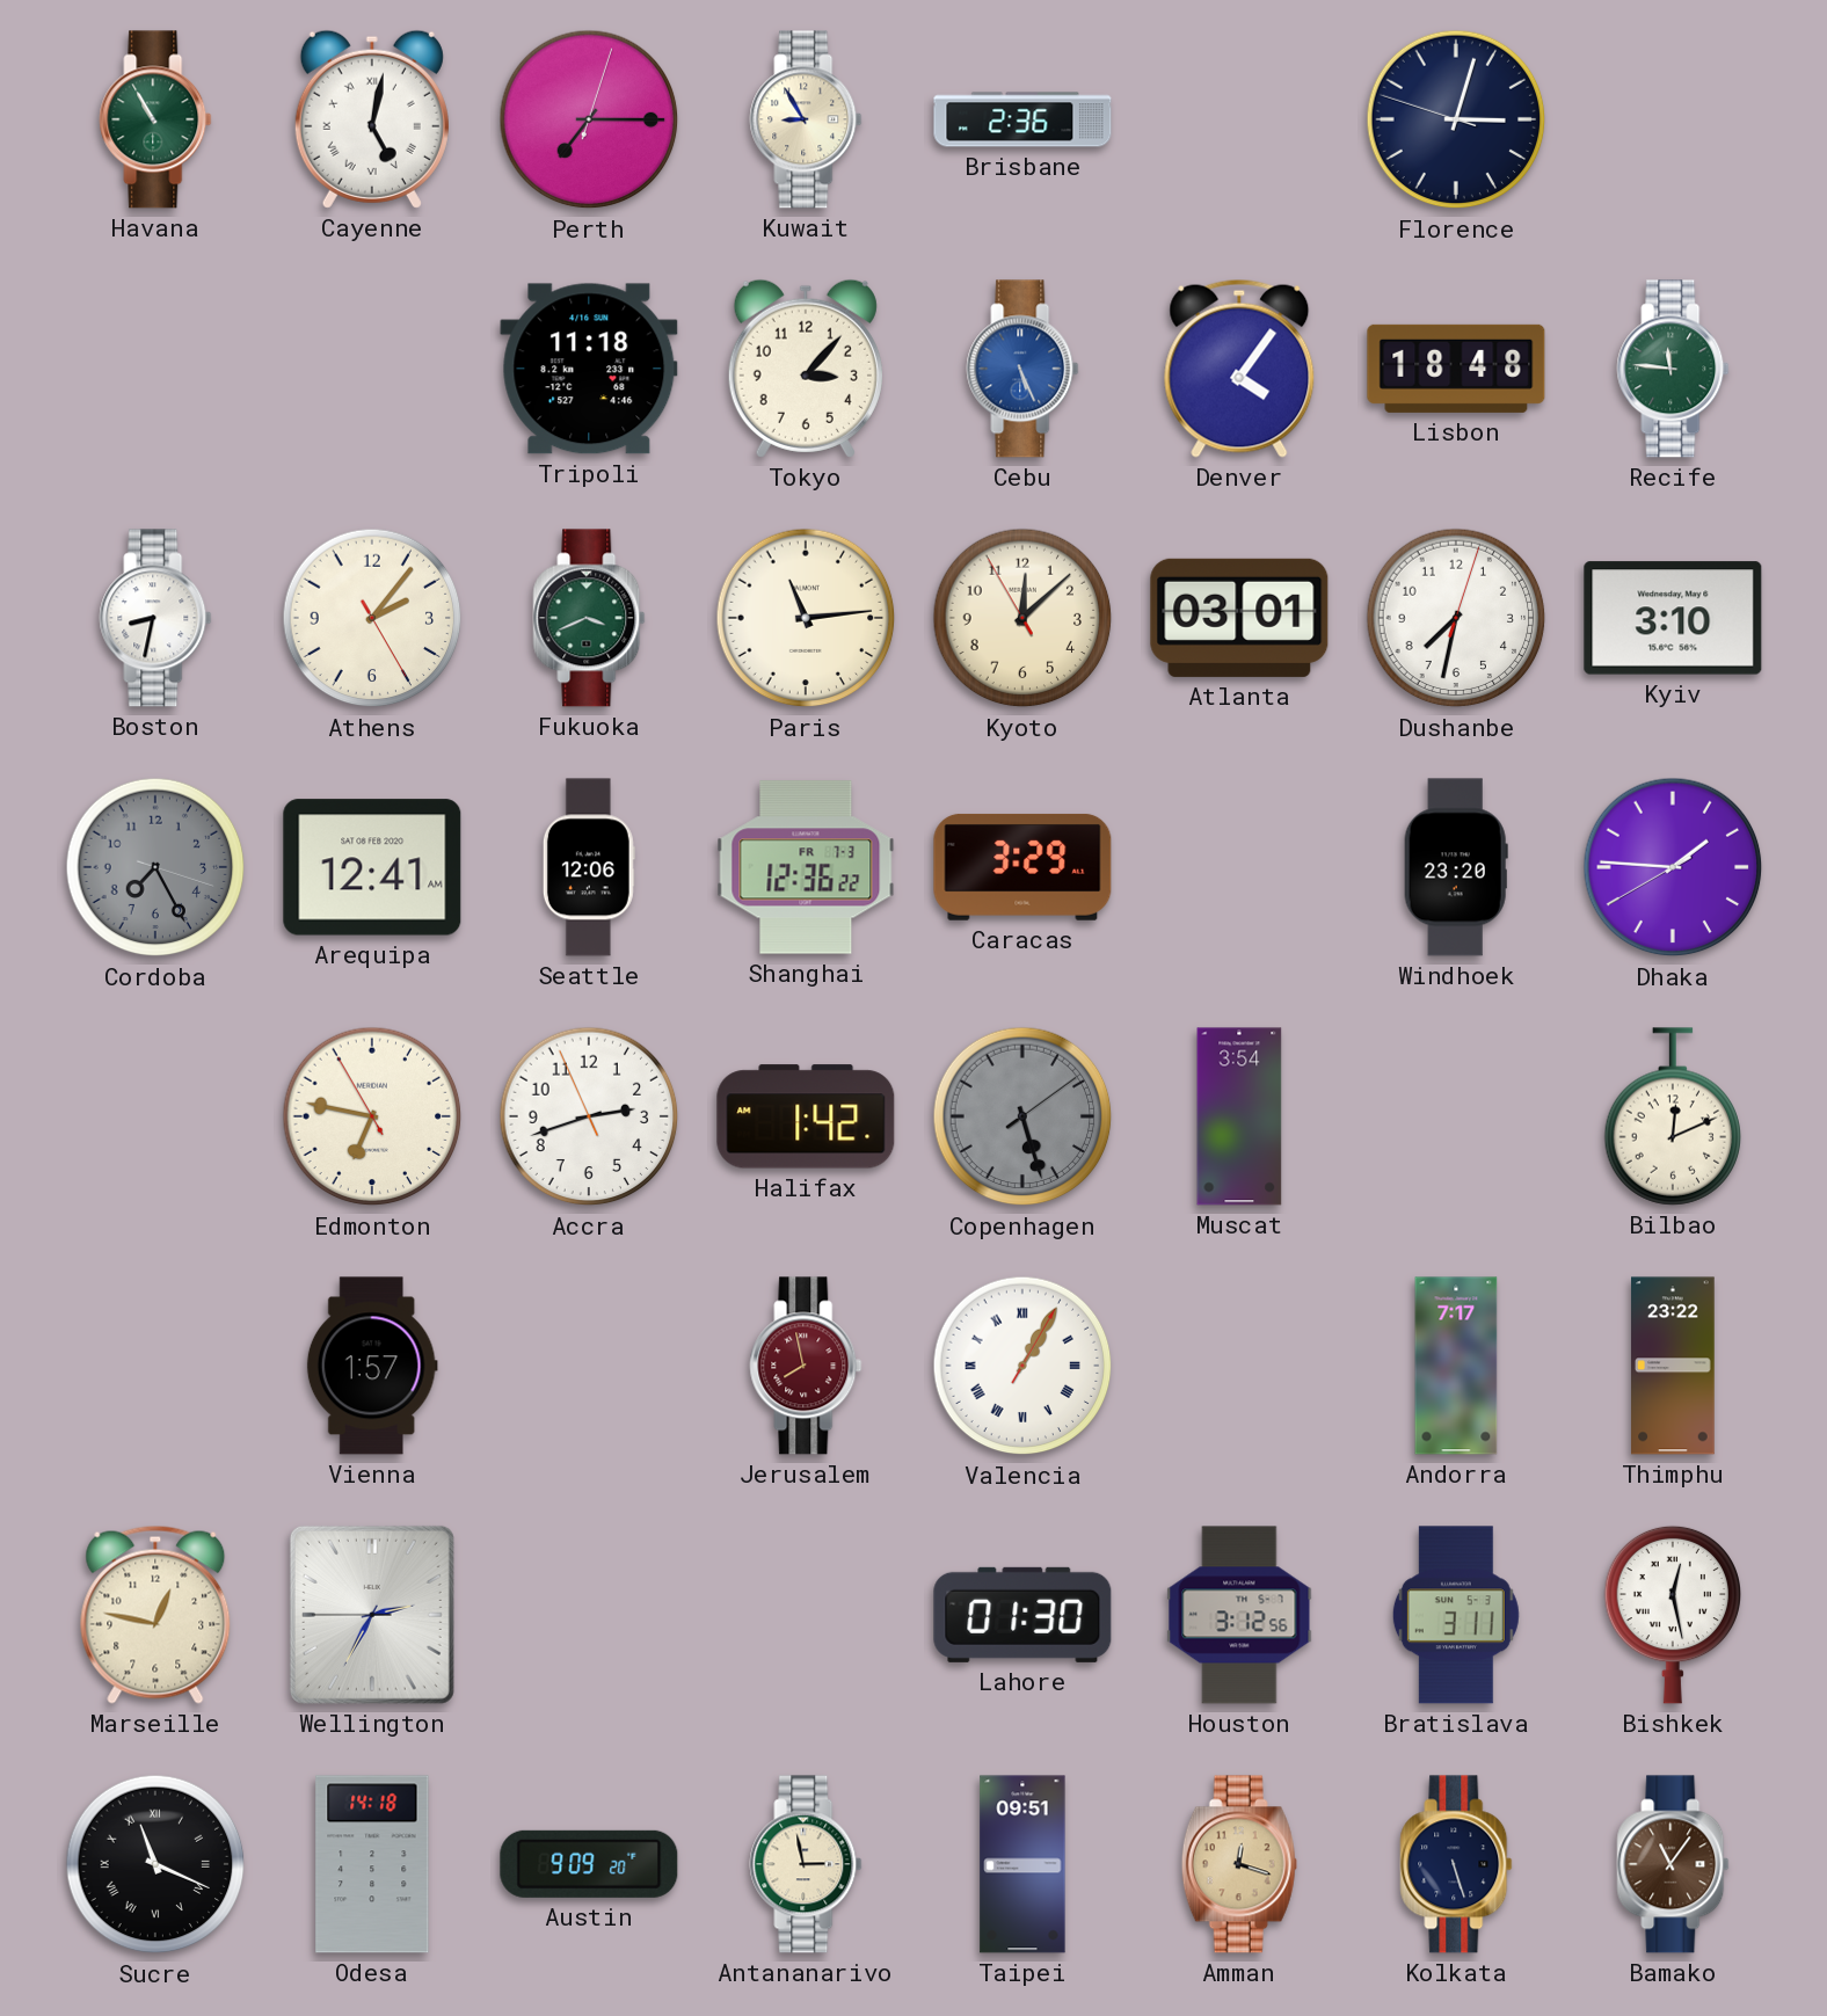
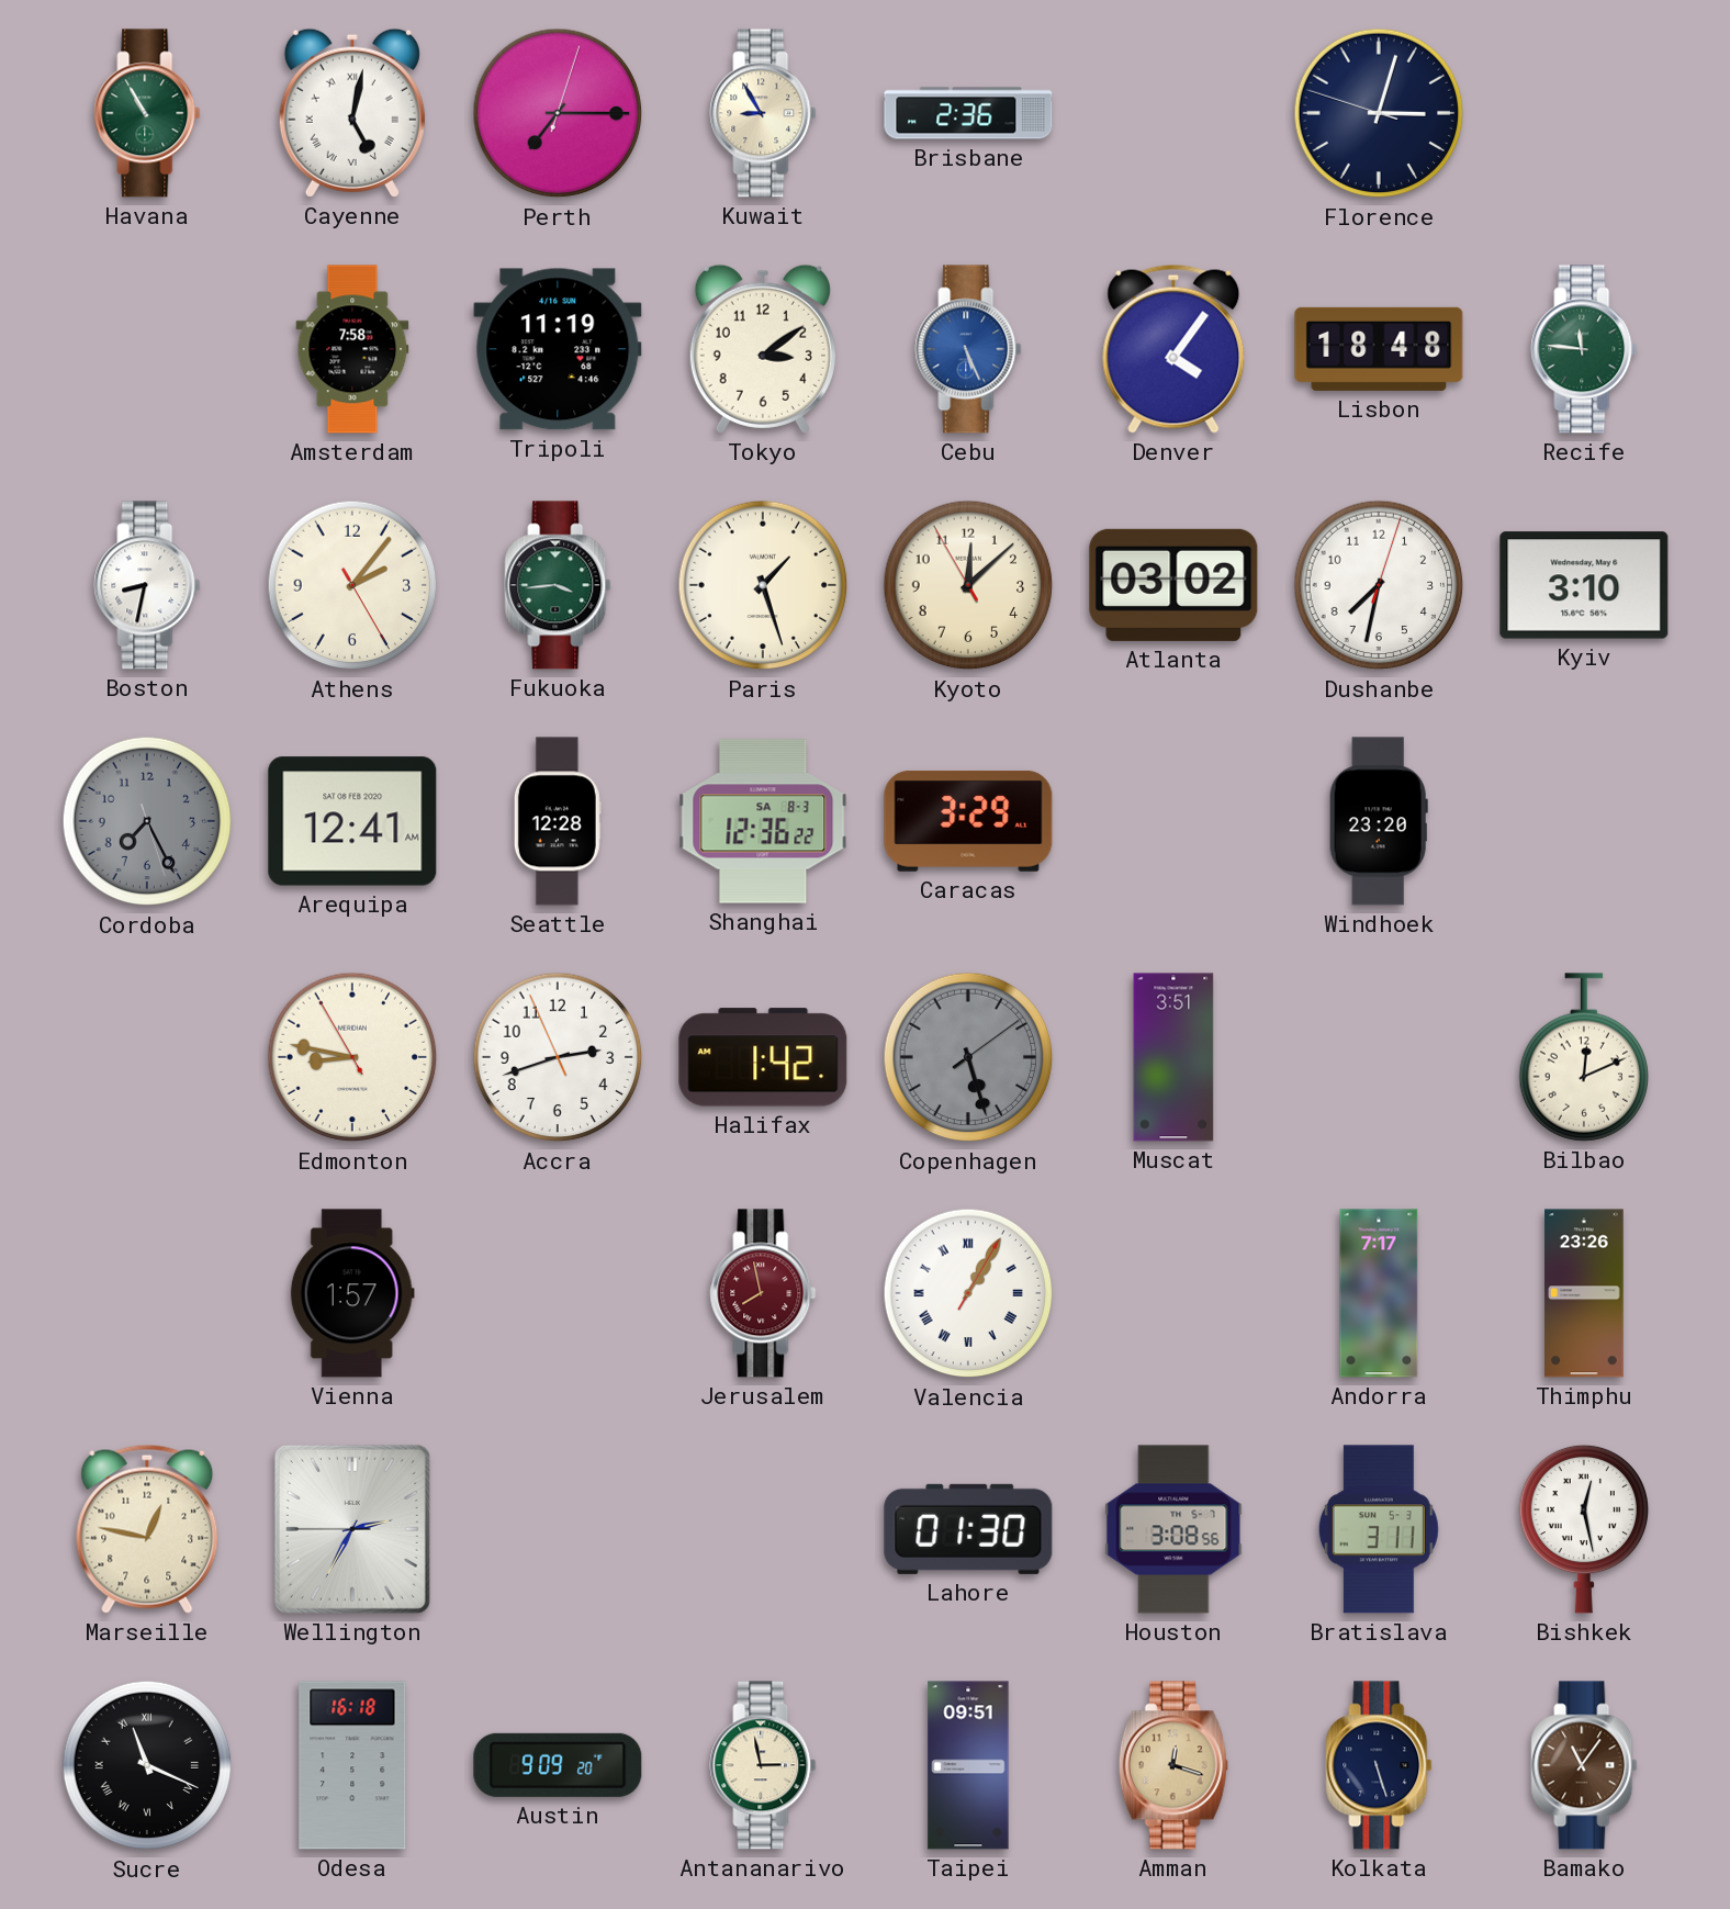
Amsterdam: none -> 7:58 (352, 349)
Tripoli: 11:18 -> 11:19 (558, 349)
Tokyo: 3:07 -> 3:09 (763, 349)
Fukuoka: 3:41 -> 3:44 (558, 585)
Paris: 11:14 -> 1:27 (763, 585)
Atlanta: 03:01 -> 03:02 (1173, 585)
Cordoba: 7:25:18 -> 7:25:27 (147, 821)
Seattle: 12:06 -> 12:28 (558, 821)
Shanghai date: FR 7-3 -> SA 8-3 (763, 821)
Dhaka: 1:45 -> none (1673, 867)
Edmonton: 6:46 -> 8:46 (352, 1057)
Muscat: 3:54 -> 3:51 (1173, 1057)
Thimphu: 23:22 -> 23:26 (1584, 1293)
Houston: 3:12 -> 3:08 (1173, 1529)
Odesa: 14:18 -> 16:18 (352, 1765)
